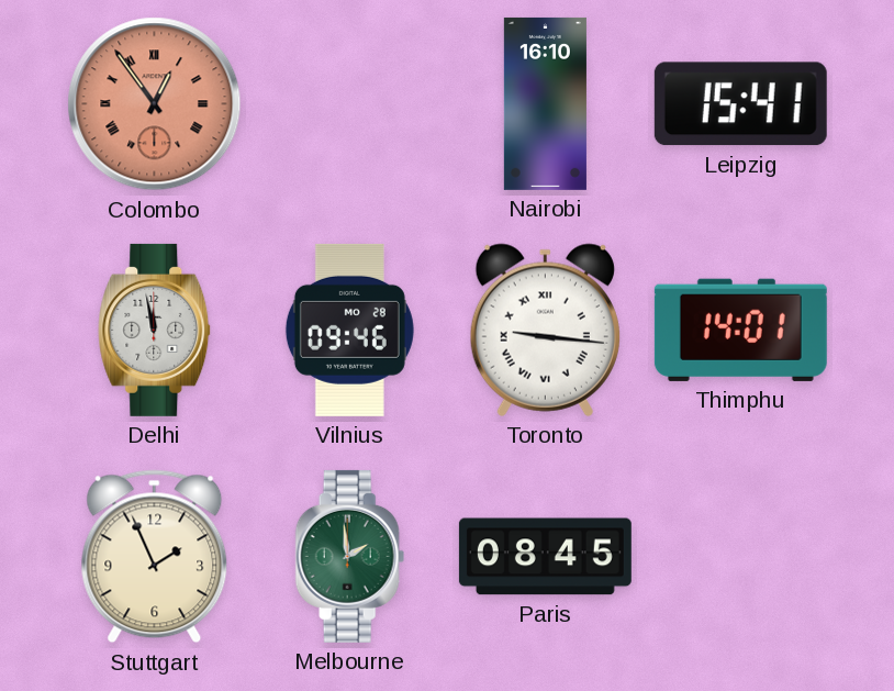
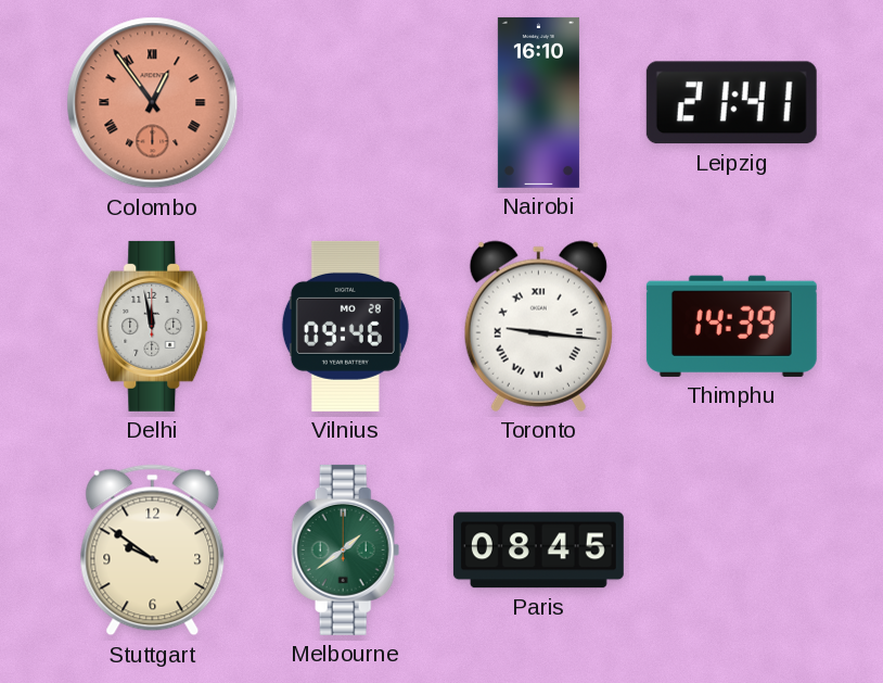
Leipzig: 15:41 -> 21:41 (731, 103)
Thimphu: 14:01 -> 14:39 (731, 326)
Stuttgart: 1:56 -> 9:51 (153, 551)
Melbourne: 1:59 -> 1:39 (346, 549)
